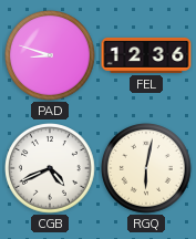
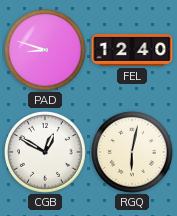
FEL: 12:36 -> 12:40 (132, 50)
CGB: 4:41 -> 12:50 (46, 153)
